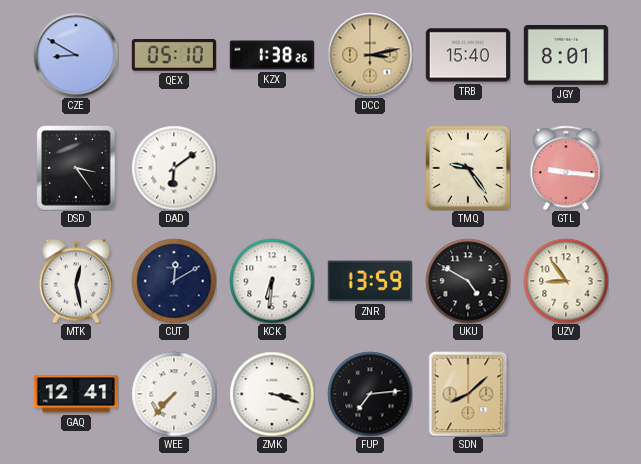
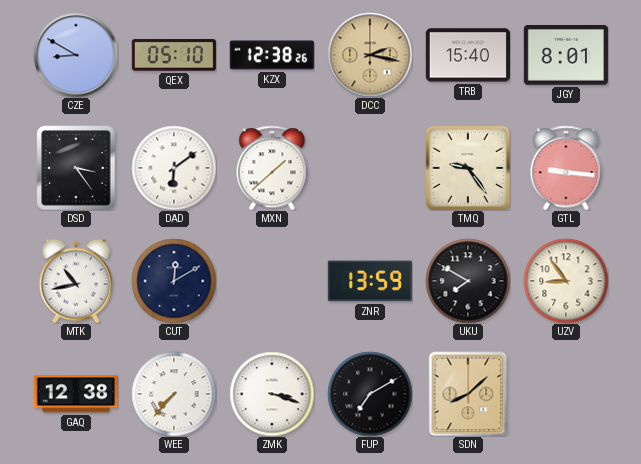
KZX: 1:38 -> 12:38 (271, 55)
DCC: 3:13 -> 2:17 (370, 55)
MXN: none -> 1:38 (272, 168)
MTK: 12:28 -> 10:43 (76, 281)
KCK: 6:31 -> none (272, 281)
UKU: 4:50 -> 7:50 (468, 281)
GAQ: 12:41 -> 12:38 (76, 394)
FUP: 7:14 -> 7:10 (370, 394)
